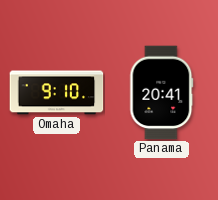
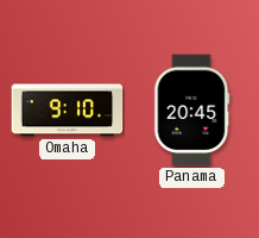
Panama: 20:41 -> 20:45 (192, 111)
